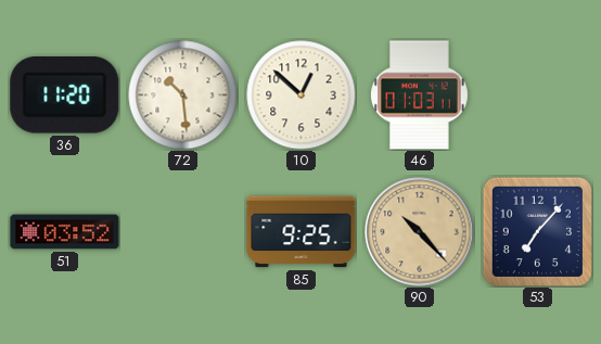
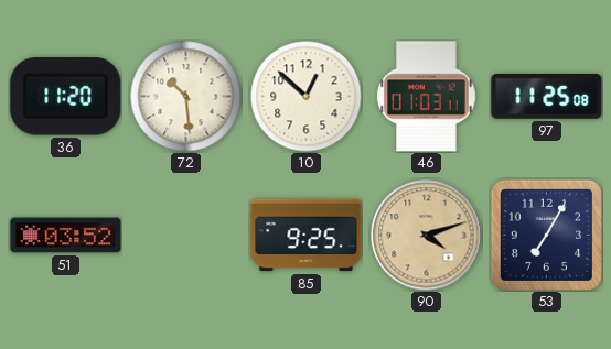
97: none -> 11:25 (547, 96)
90: 10:23 -> 4:12 (427, 236)
53: 7:07 -> 7:05 (546, 235)
